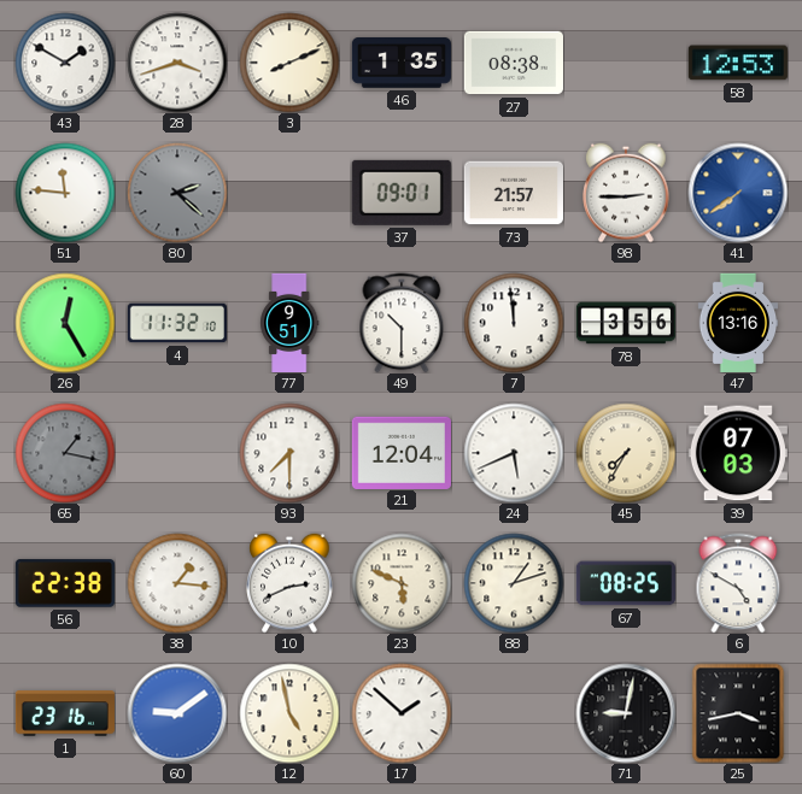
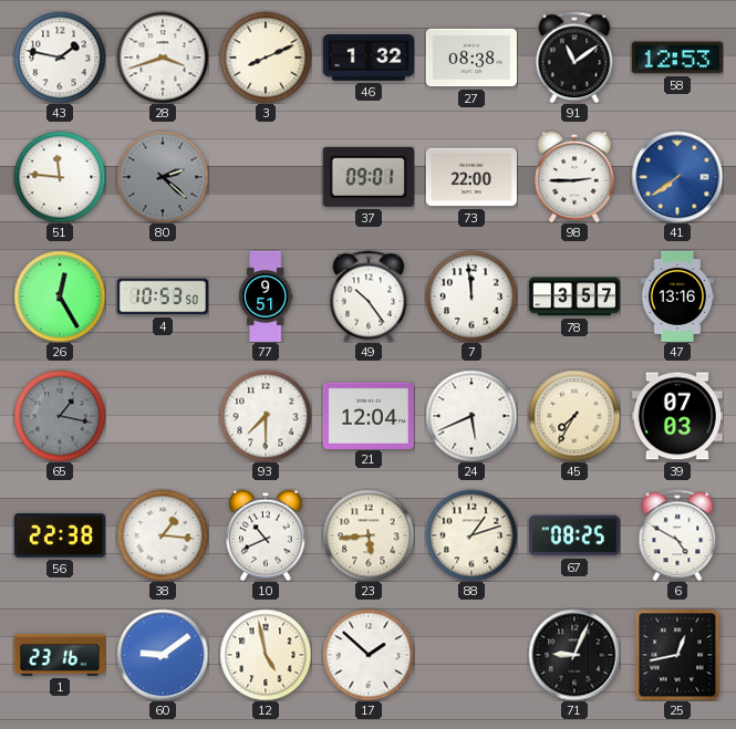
43: 1:50 -> 1:47 (60, 58)
46: 1:35 -> 1:32 (369, 59)
91: none -> 11:09 (574, 58)
73: 21:57 -> 22:00 (471, 177)
4: 11:32 -> 10:53 (163, 296)
49: 10:30 -> 10:24 (369, 296)
78: 3:56 -> 3:57 (574, 296)
10: 2:41 -> 10:41 (266, 535)
23: 5:49 -> 5:44 (369, 535)
71: 9:02 -> 9:04 (574, 655)
25: 3:43 -> 12:43 (677, 655)
